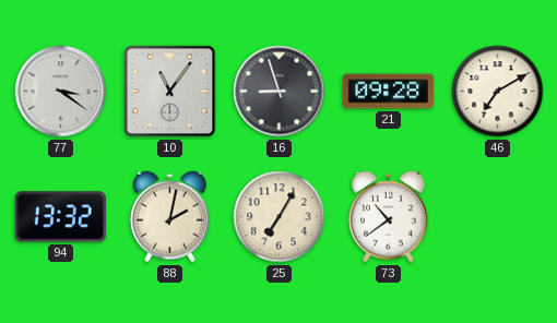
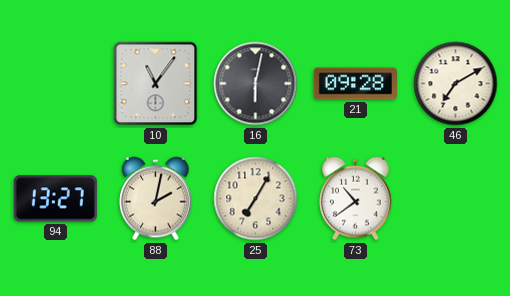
77: 3:21 -> none (61, 92)
16: 8:57 -> 6:02 (256, 84)
94: 13:32 -> 13:27 (55, 199)
